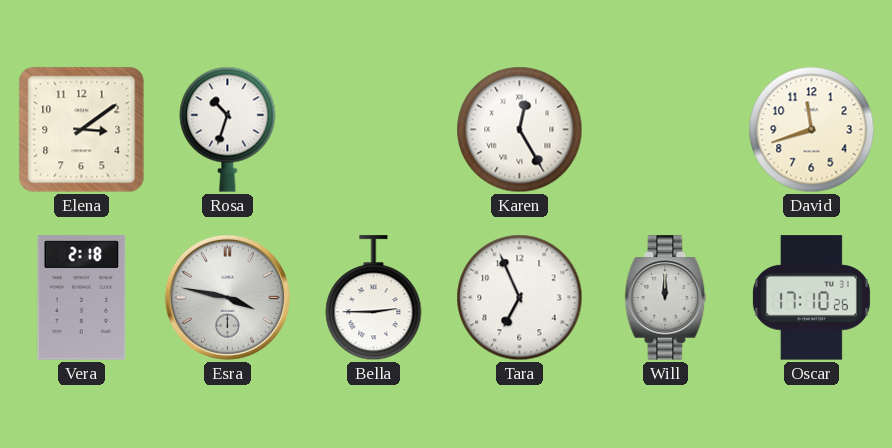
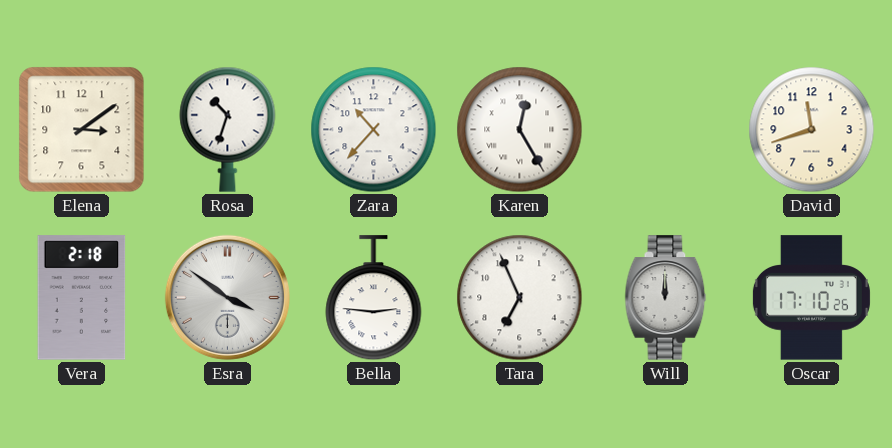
Zara: none -> 10:37 (374, 130)
Esra: 3:47 -> 3:51 (227, 297)
Bella: 2:45 -> 2:46 (374, 298)
